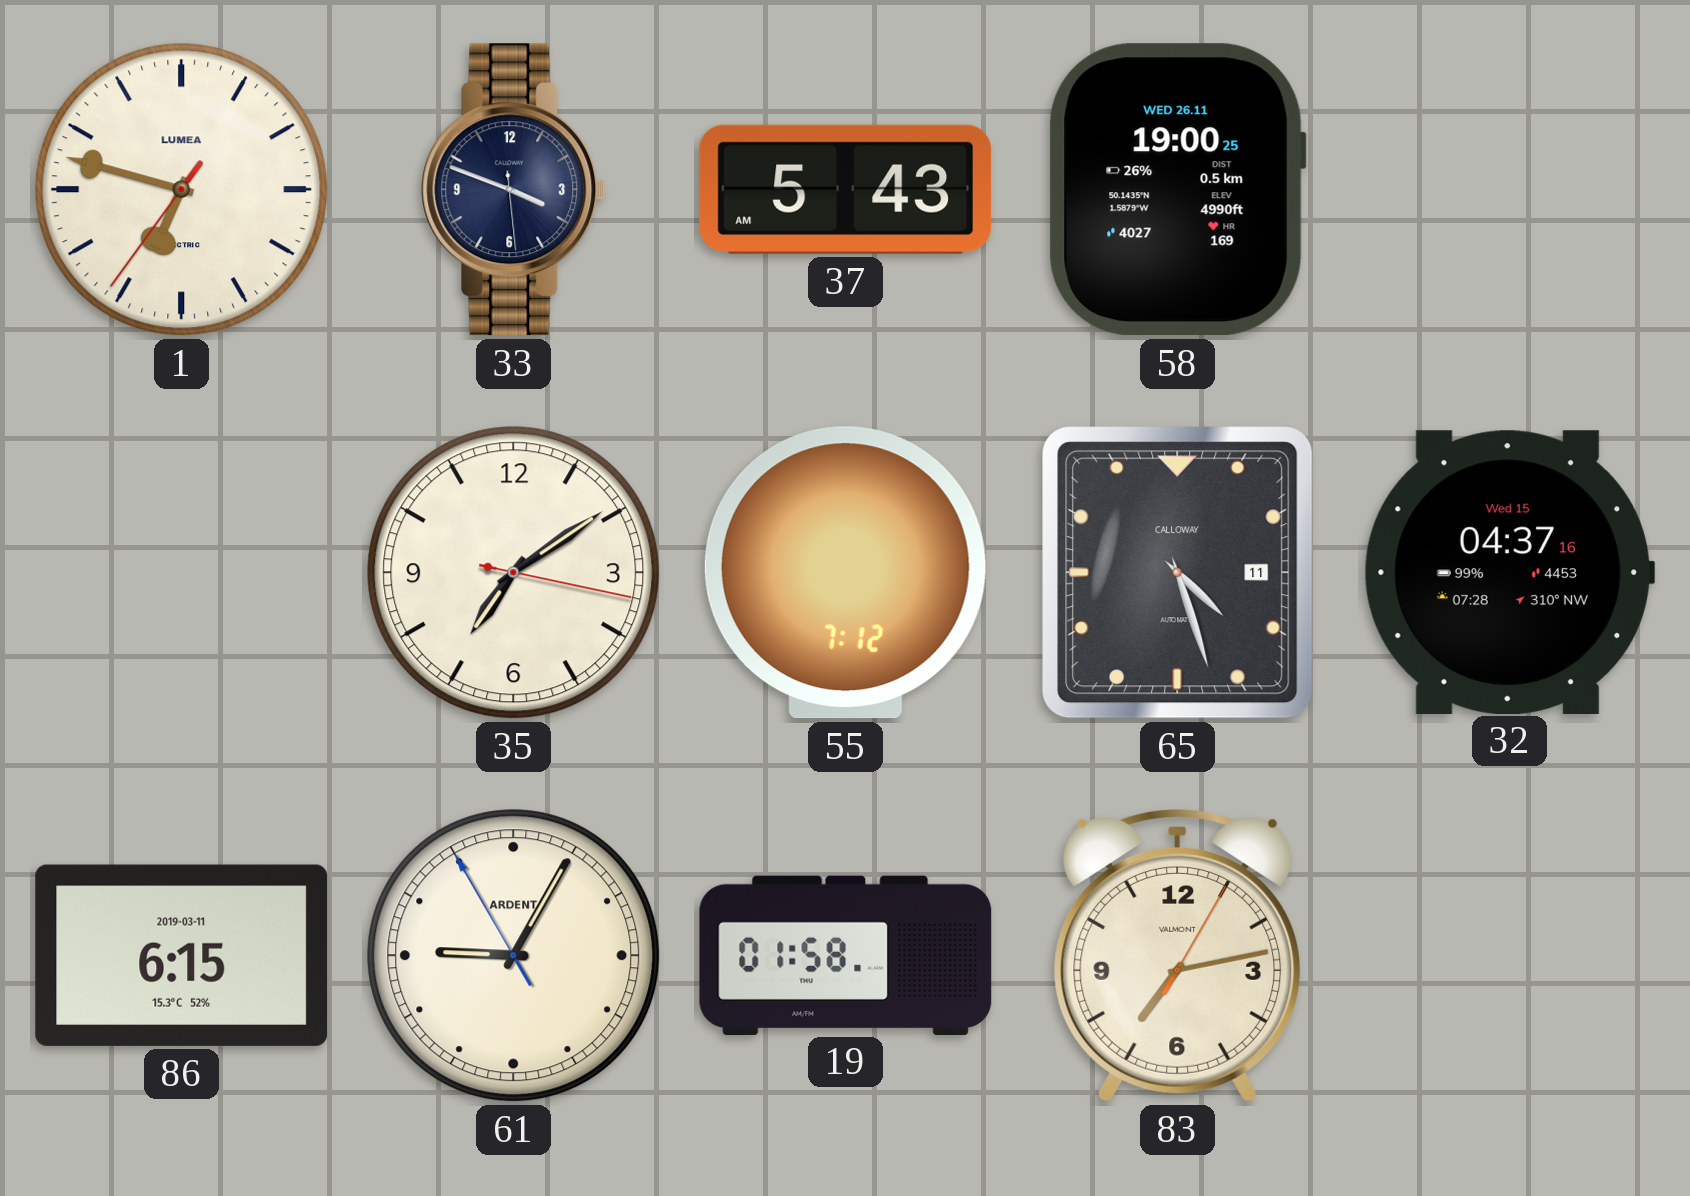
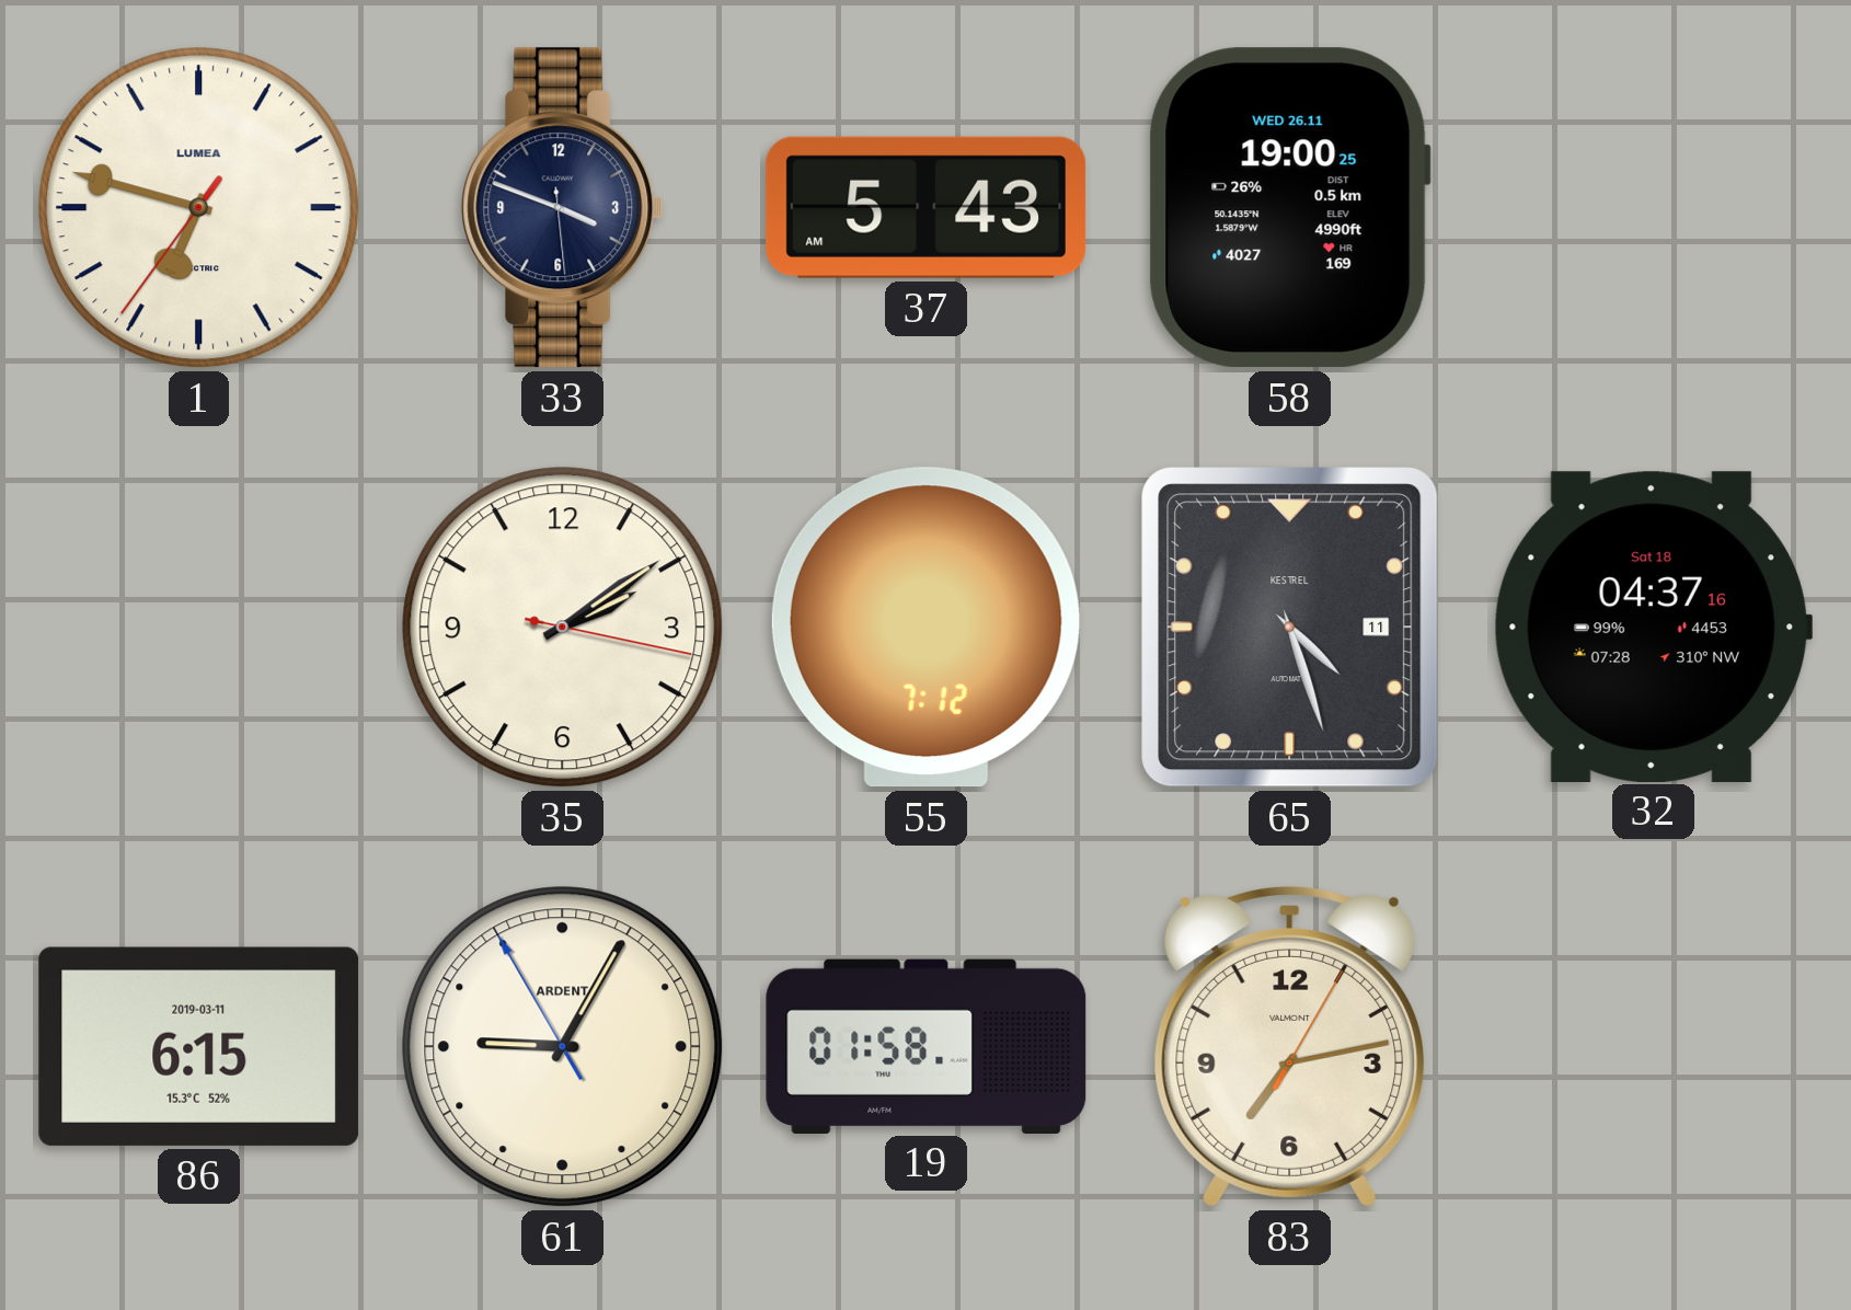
35: 7:09 -> 2:09 (563, 628)
65 brand: CALLOWAY -> KESTREL (1290, 628)
32 date: Wed 15 -> Sat 18 (1653, 627)
